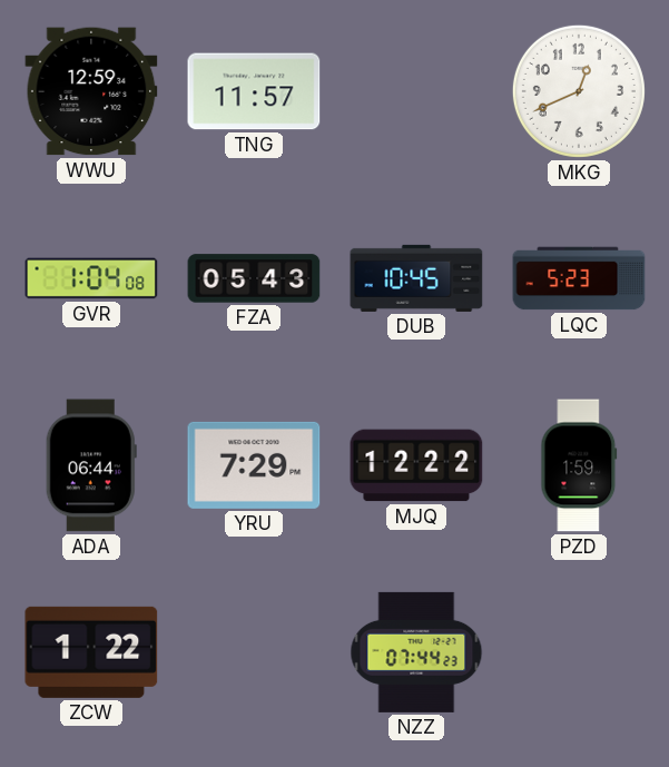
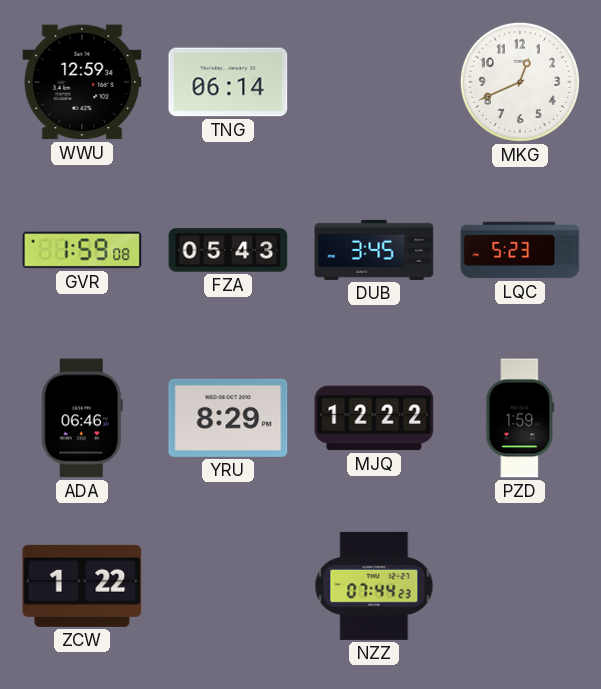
TNG: 11:57 -> 06:14 (228, 82)
GVR: 1:04 -> 1:59 (82, 250)
DUB: 10:45 -> 3:45 (374, 250)
ADA: 06:44 -> 06:46 (82, 418)
YRU: 7:29 -> 8:29 (228, 418)
